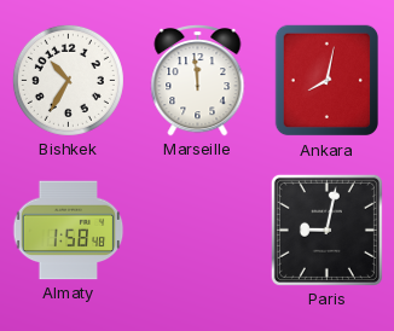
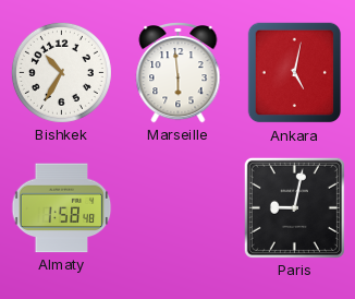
Marseille: 11:59 -> 5:59 (179, 73)
Ankara: 8:02 -> 5:02 (295, 73)
